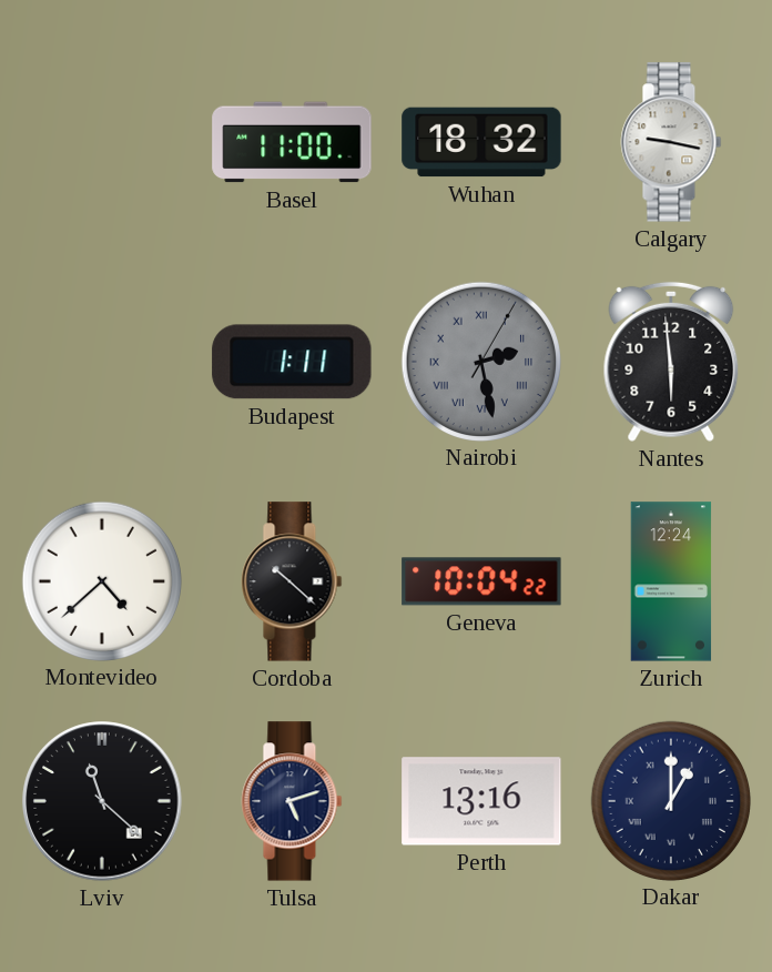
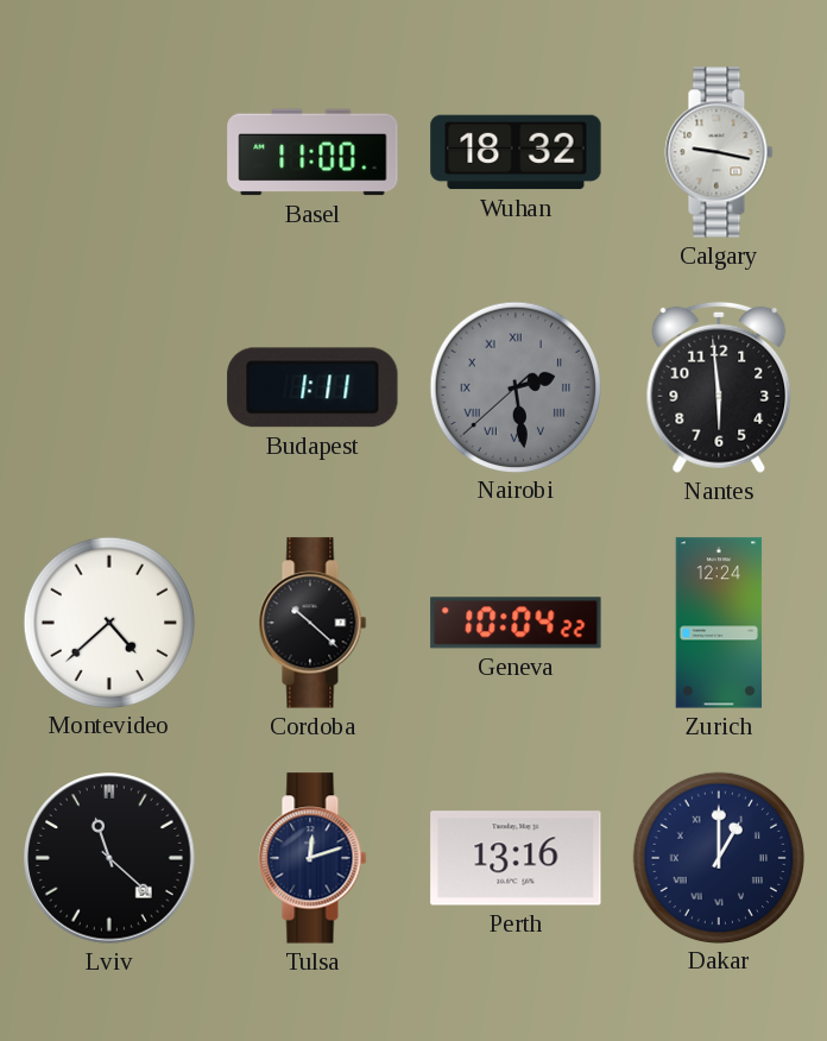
Nairobi: 2:28:05 -> 2:28:38 (514, 386)
Tulsa: 5:12 -> 12:12 (313, 858)
